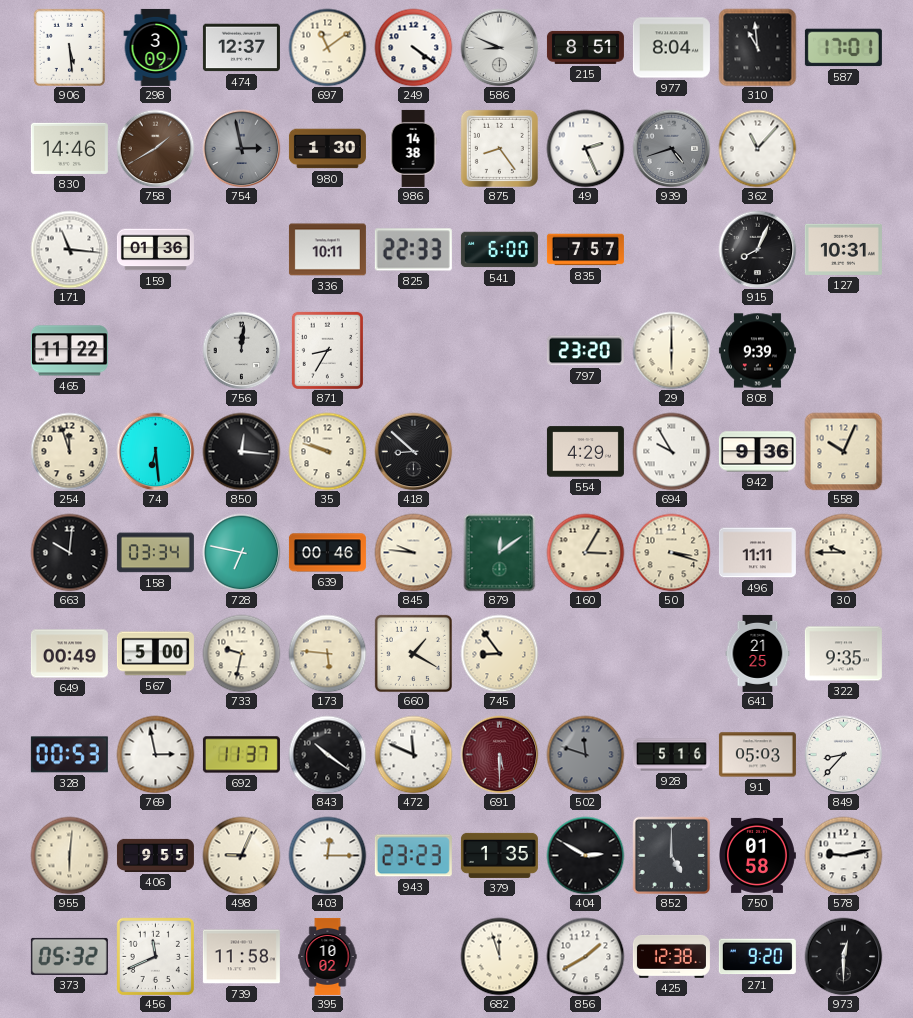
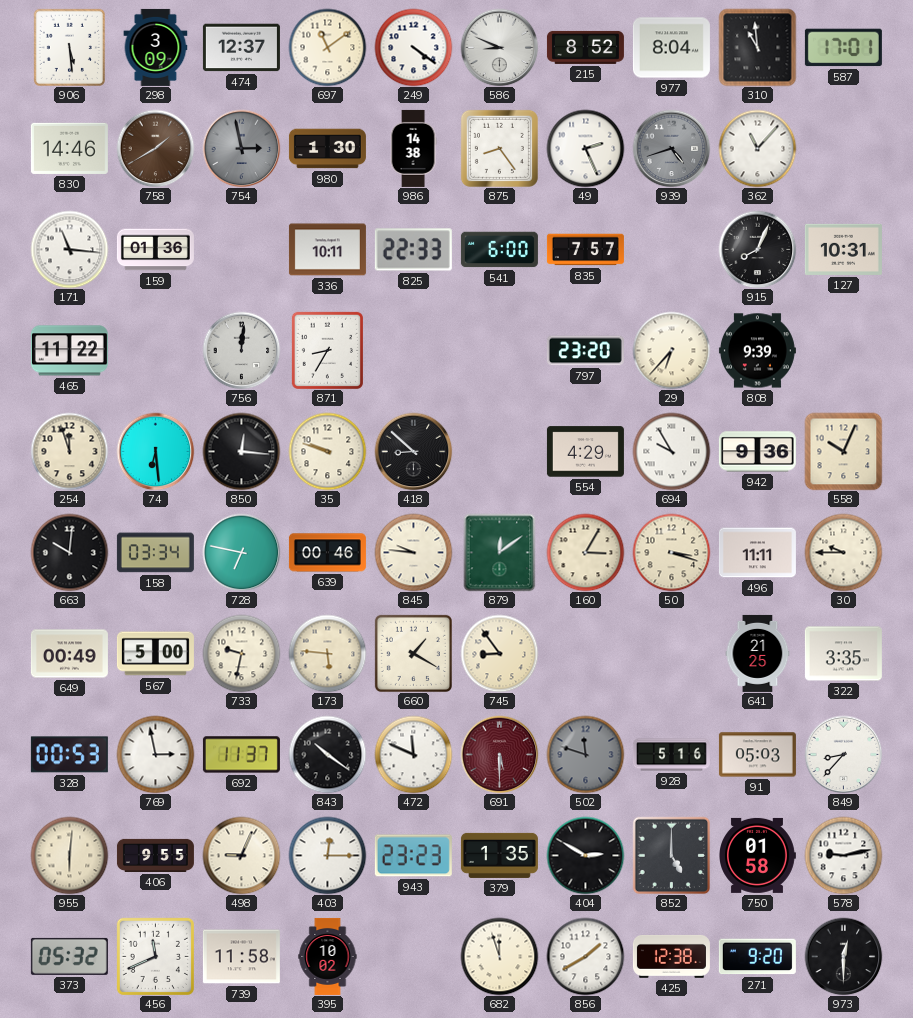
215: 8:51 -> 8:52 (585, 47)
29: 6:00 -> 6:37 (671, 350)
322: 9:35 -> 3:35 (843, 654)
